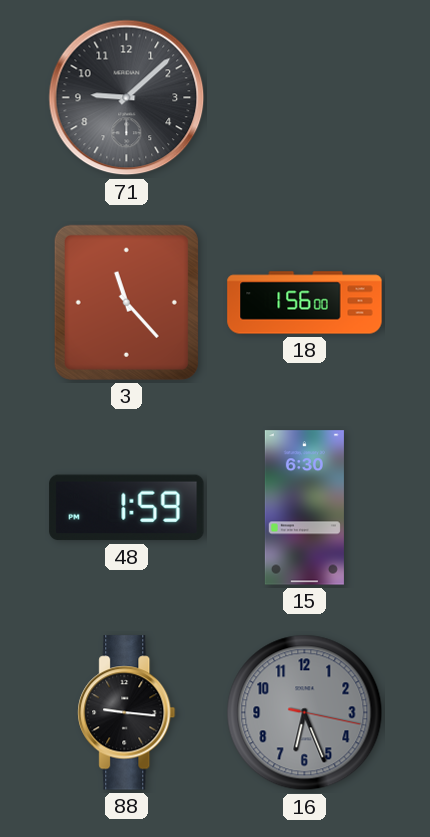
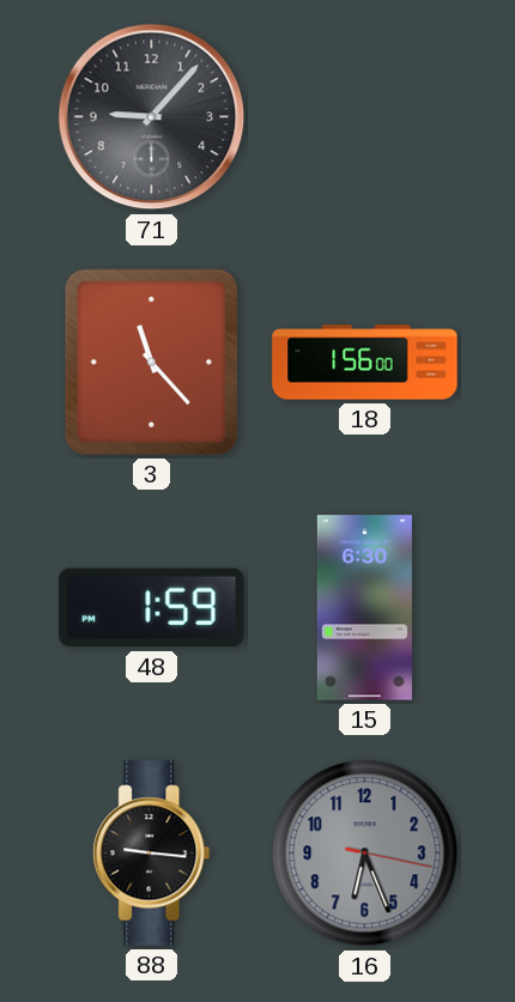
71: 9:08 -> 9:07 (152, 117)
